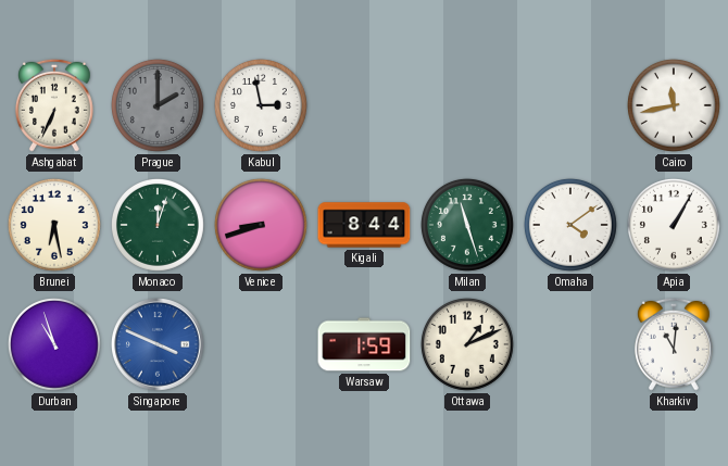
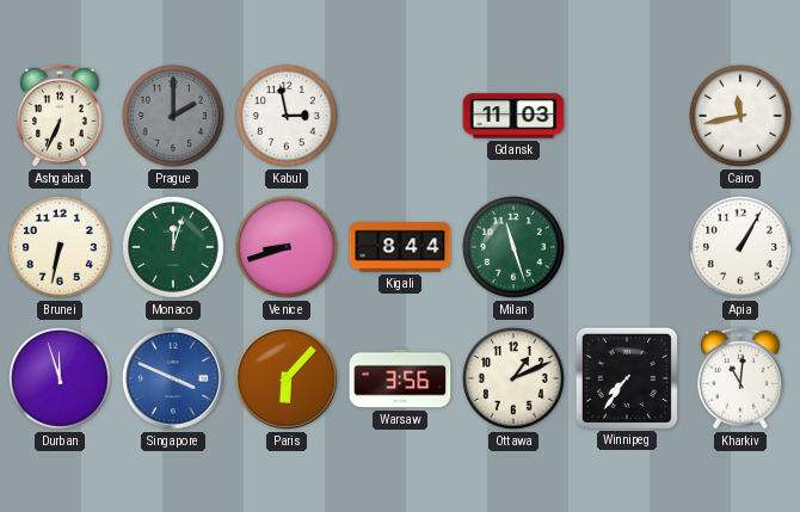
Gdansk: none -> 11:03 (513, 116)
Brunei: 6:28 -> 6:32 (60, 247)
Omaha: 4:09 -> none (570, 225)
Durban: 10:57 -> 11:57 (60, 378)
Paris: none -> 6:07 (288, 380)
Warsaw: 1:59 -> 3:56 (400, 378)
Winnipeg: none -> 7:36 (626, 377)
